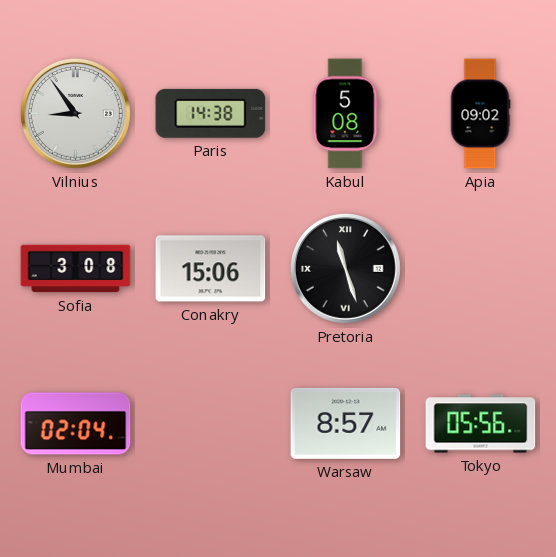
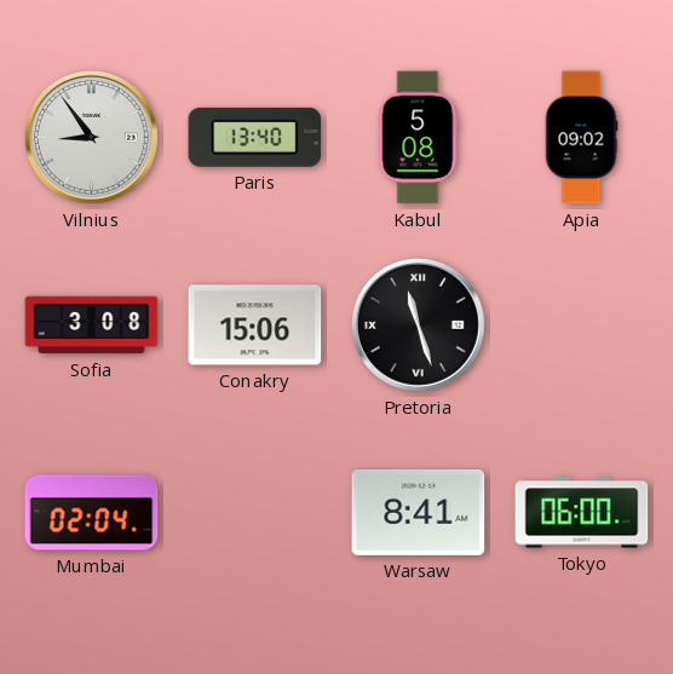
Paris: 14:38 -> 13:40 (255, 137)
Warsaw: 8:57 -> 8:41 (419, 512)
Tokyo: 05:56 -> 06:00 (582, 513)
